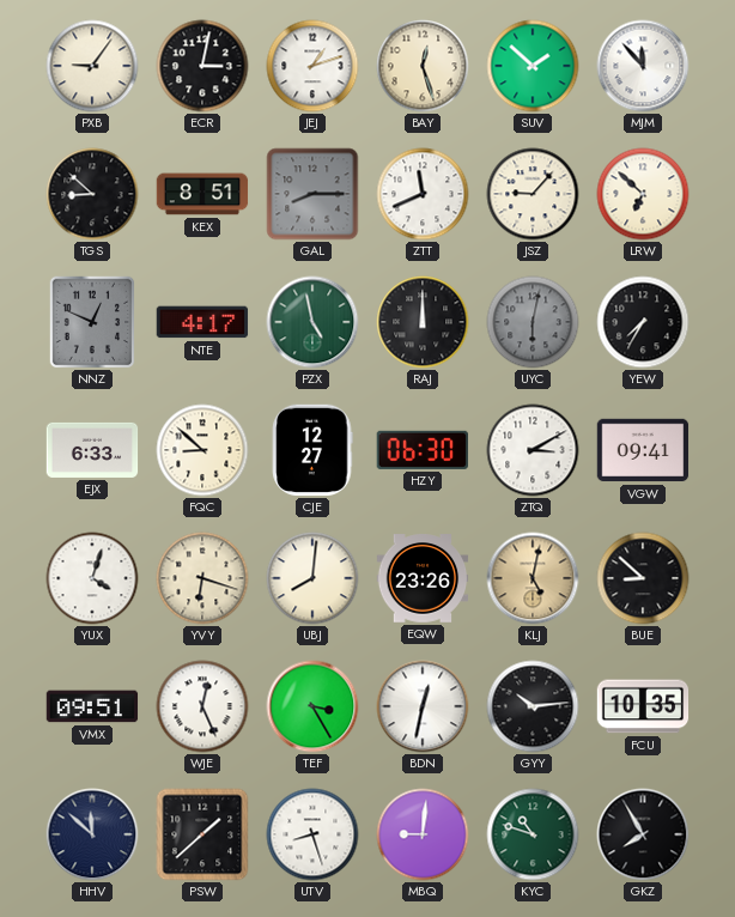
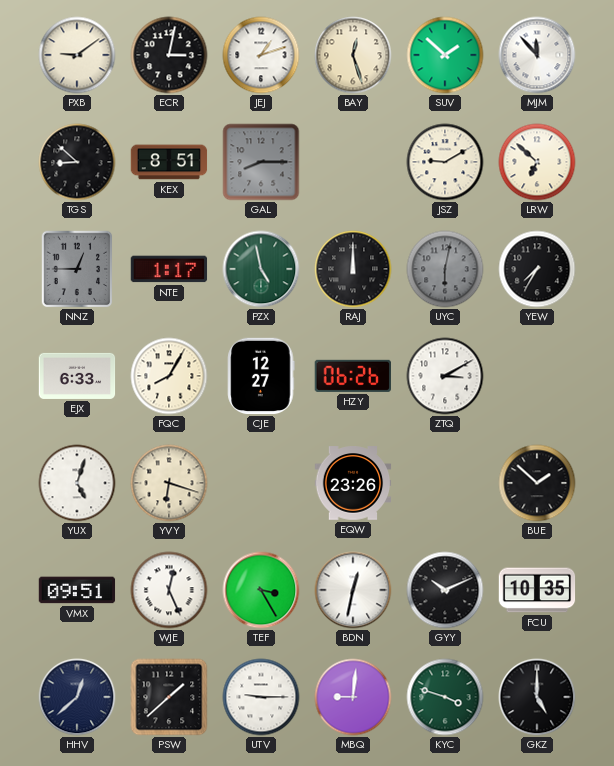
PXB: 9:06 -> 9:09 (77, 55)
ZTT: 11:41 -> none (423, 194)
JSZ: 9:07 -> 9:10 (445, 162)
NNZ: 12:49 -> 12:45 (77, 269)
NTE: 4:17 -> 1:17 (169, 269)
FQC: 8:52 -> 8:05 (169, 376)
HZY: 06:30 -> 06:26 (352, 376)
VGW: 09:41 -> none (643, 450)
YUX: 4:03 -> 5:03 (77, 483)
UBJ: 8:01 -> none (312, 578)
KLJ: 5:02 -> none (533, 578)
BUE: 8:52 -> 1:52 (537, 483)
GYY: 10:14 -> 10:11 (445, 590)
HHV: 11:52 -> 12:38 (77, 697)
UTV: 8:27 -> 9:15 (261, 697)
KYC: 10:48 -> 3:48 (445, 697)
GKZ: 7:55 -> 5:00 (537, 697)
